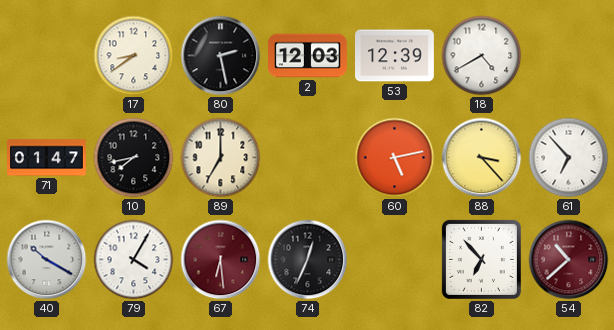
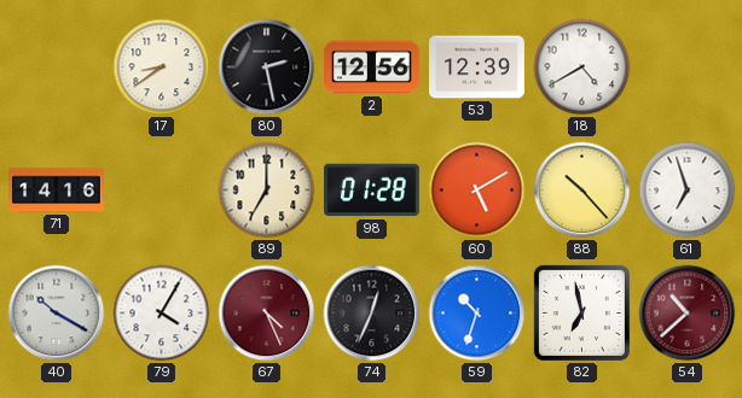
2: 12:03 -> 12:56 (372, 68)
71: 01:47 -> 14:16 (57, 191)
10: 7:43 -> none (134, 158)
98: none -> 01:28 (372, 191)
60: 5:13 -> 5:10 (477, 191)
88: 3:23 -> 10:23 (582, 191)
61: 6:53 -> 6:57 (688, 191)
67: 6:29 -> 4:26 (267, 314)
59: none -> 10:33 (477, 314)
82: 6:53 -> 6:58 (581, 312)
